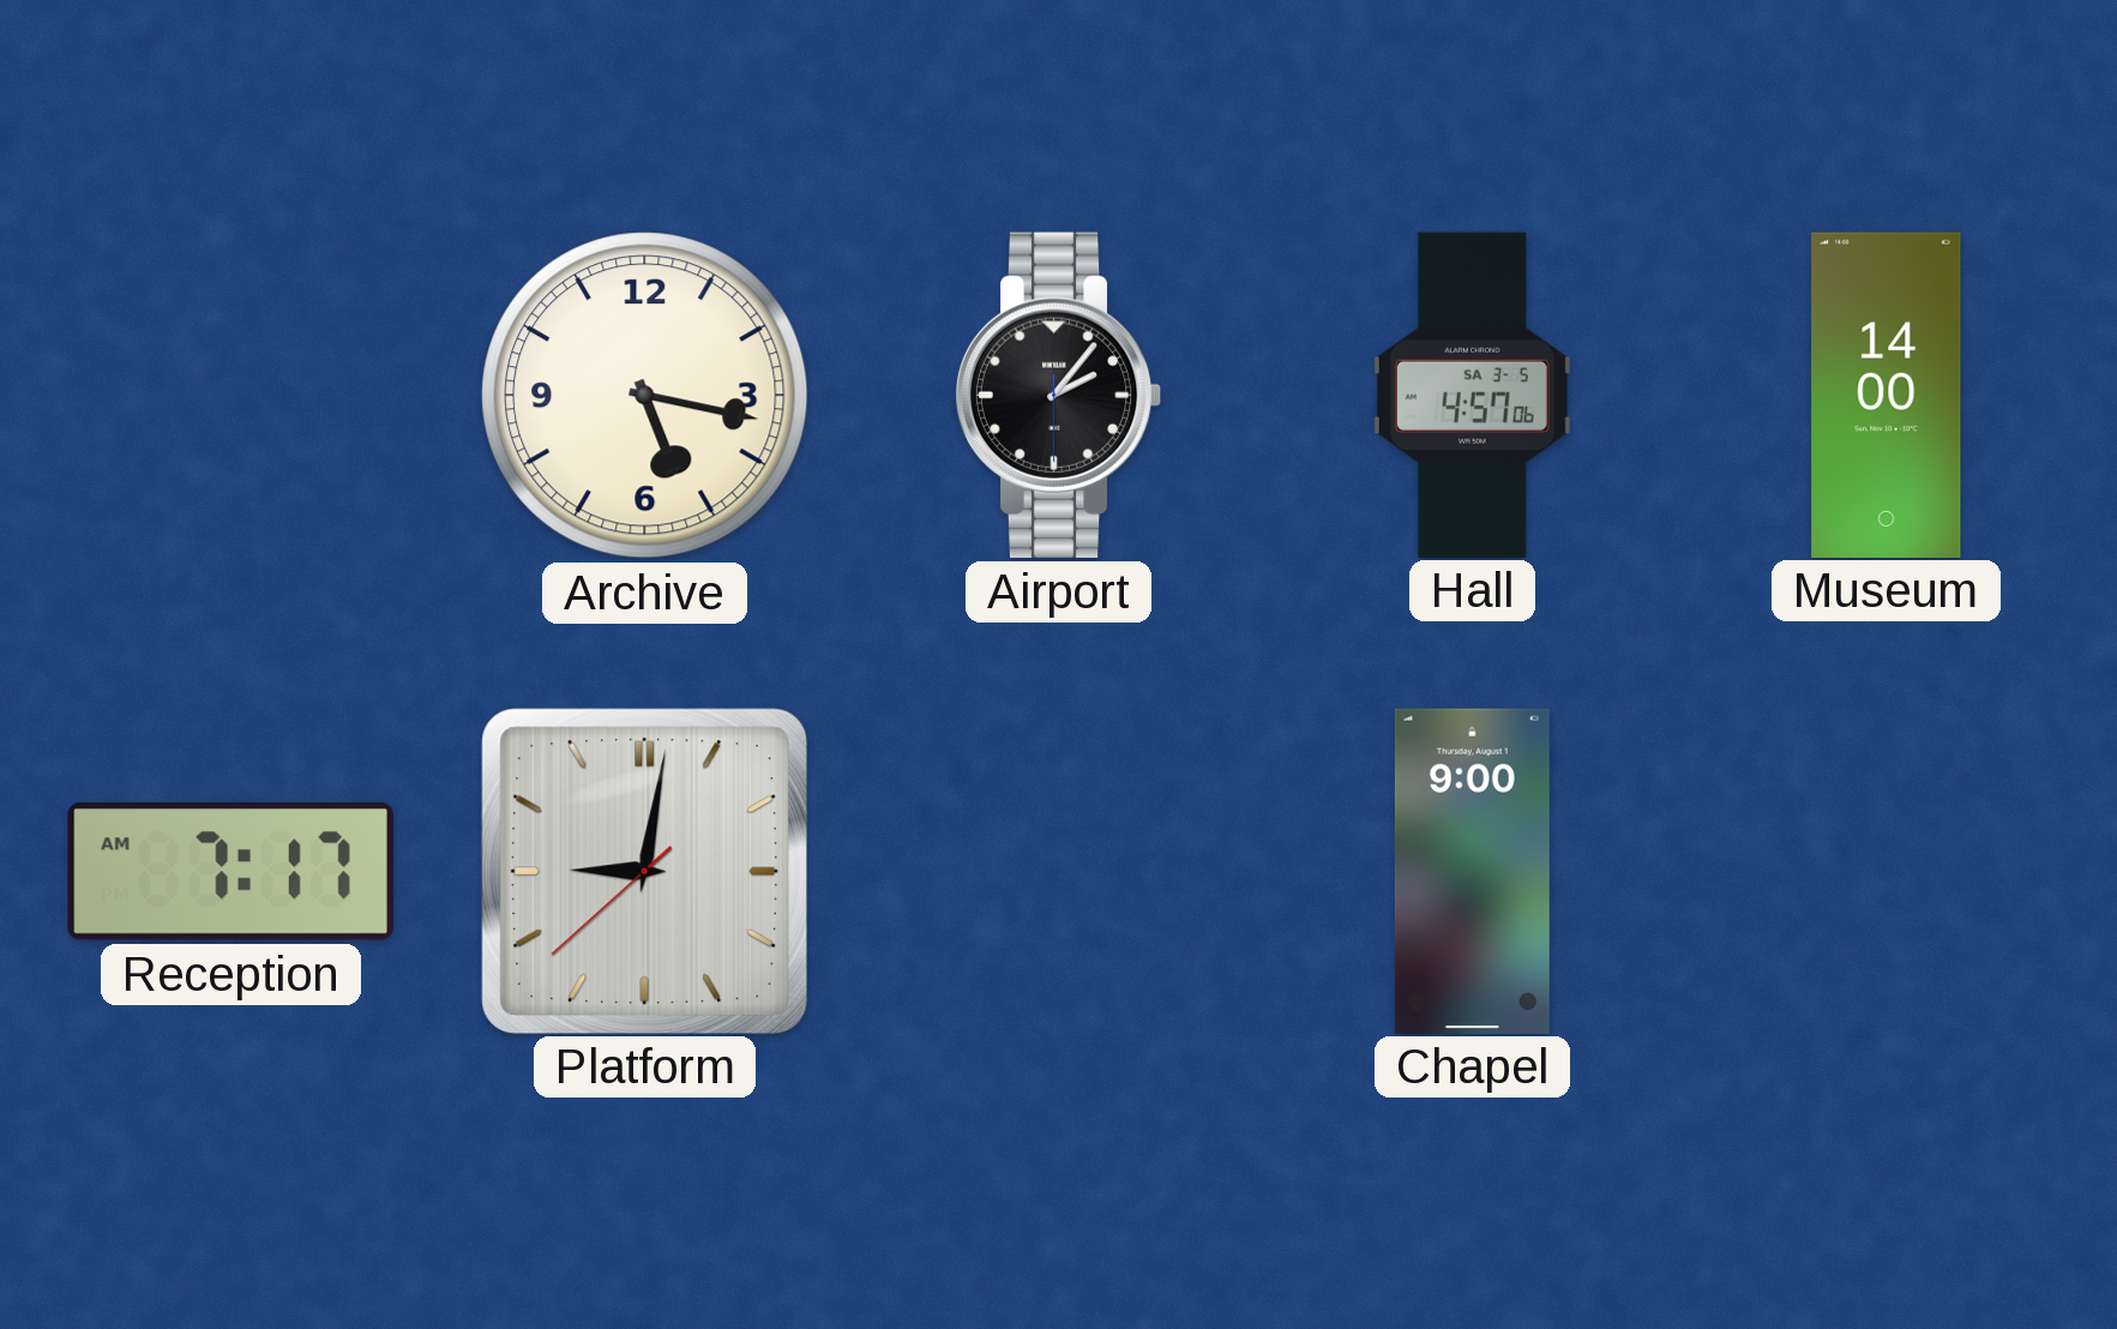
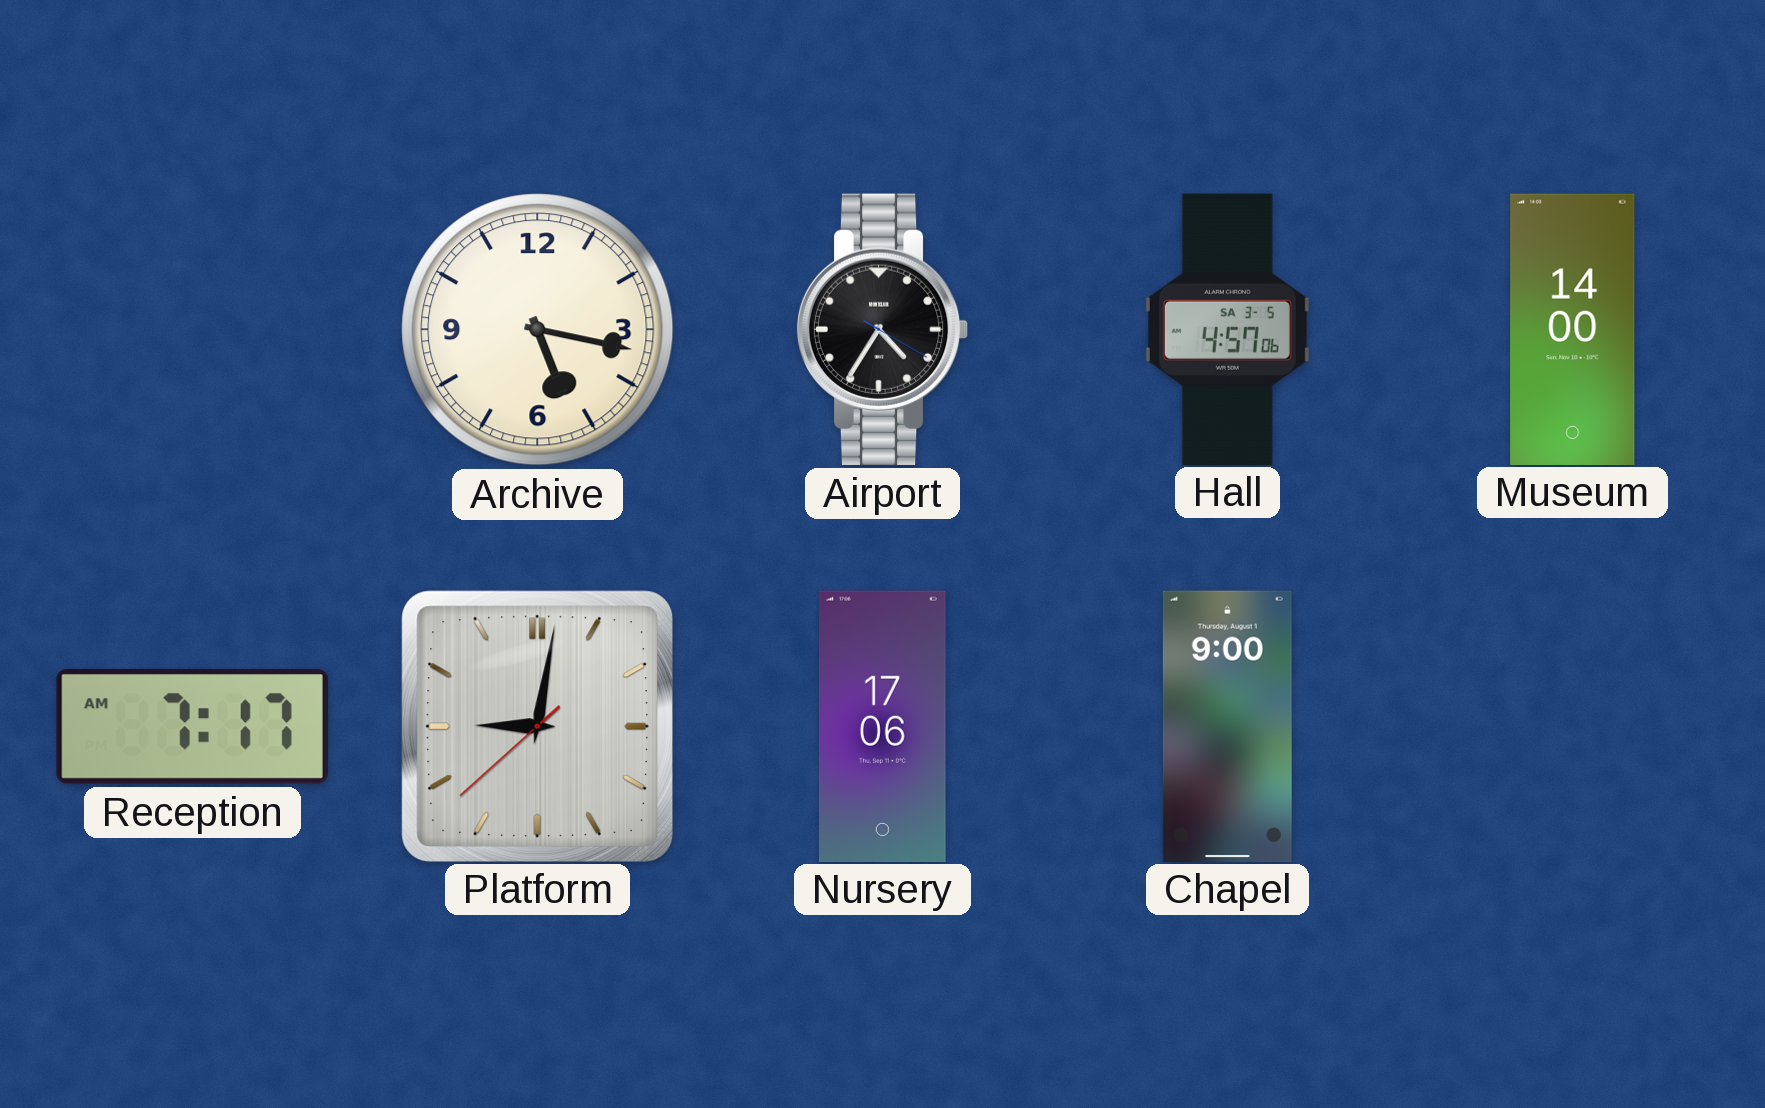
Airport: 2:06 -> 4:35 (882, 329)
Nursery: none -> 17:06 (882, 726)
